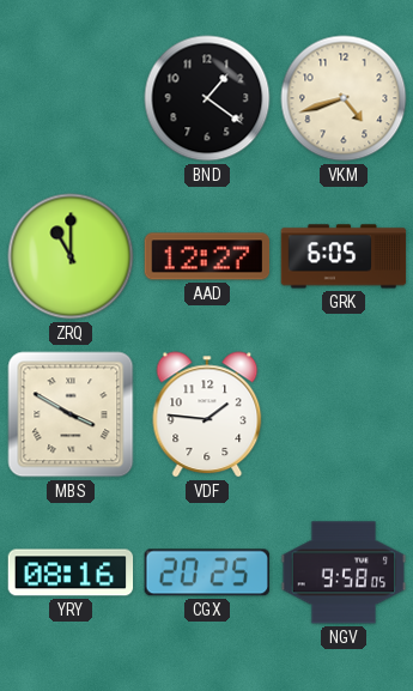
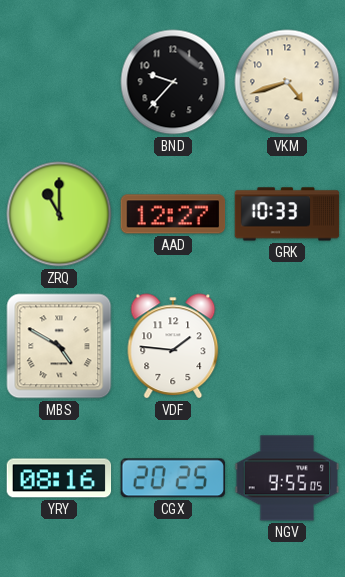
BND: 1:21 -> 9:37 (173, 82)
GRK: 6:05 -> 10:33 (287, 214)
MBS: 3:50 -> 4:50 (59, 346)
NGV: 9:58 -> 9:55 (287, 478)
